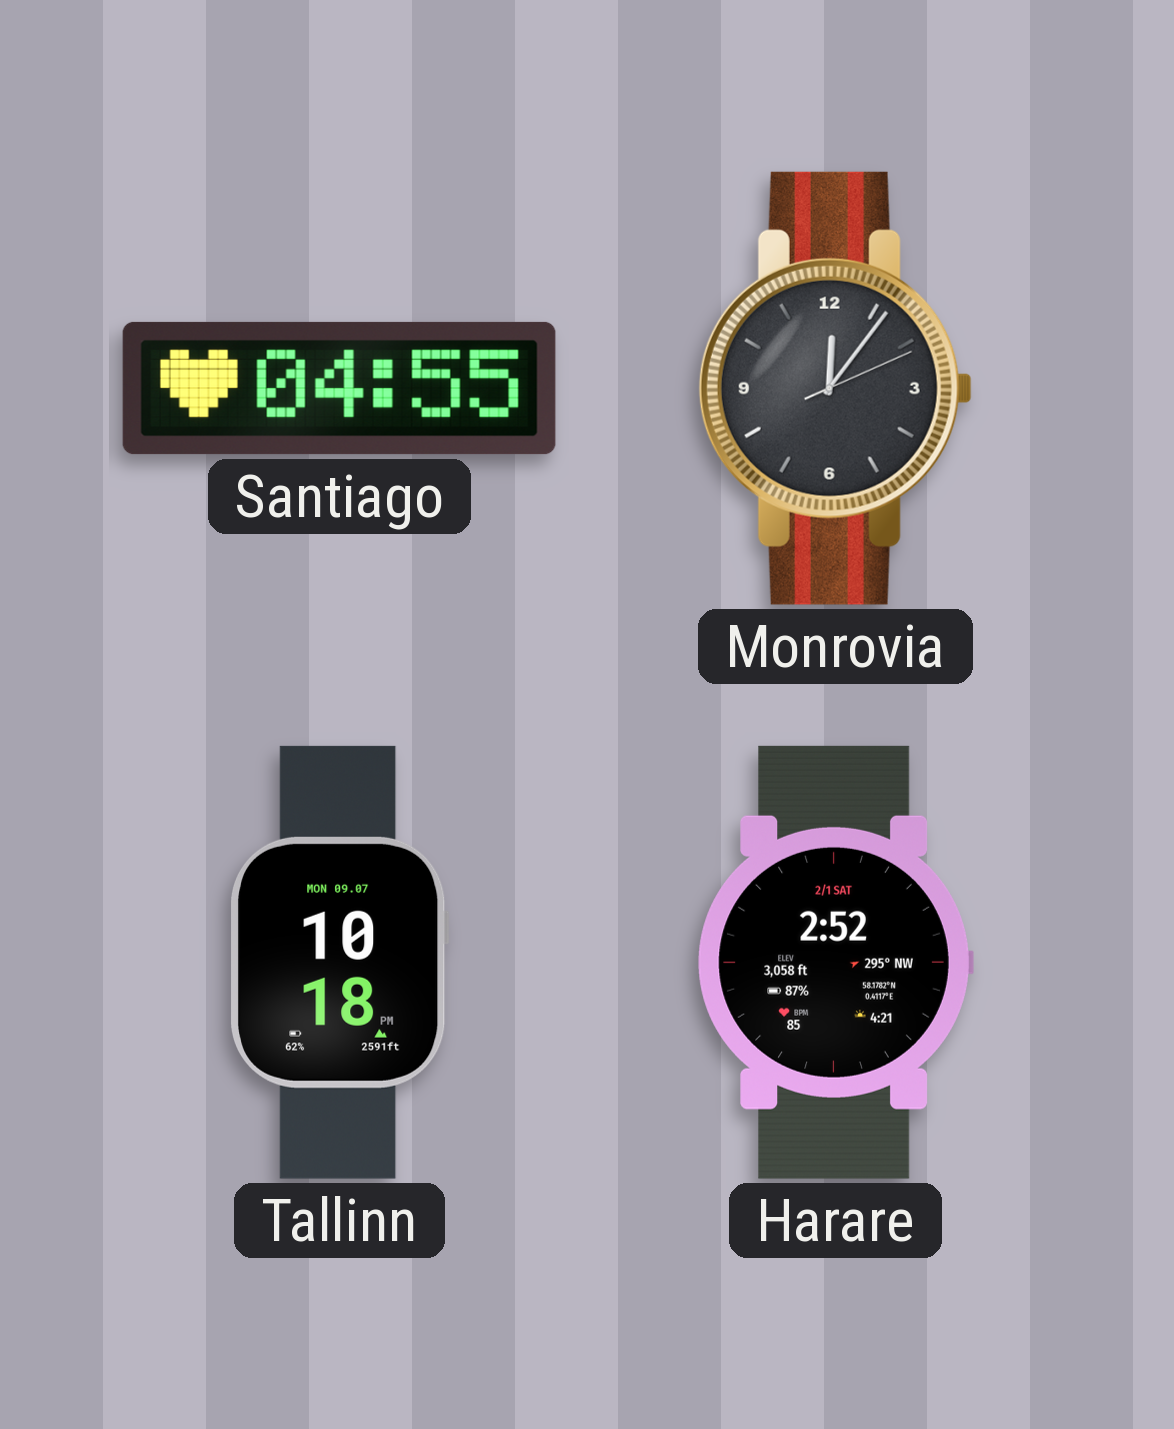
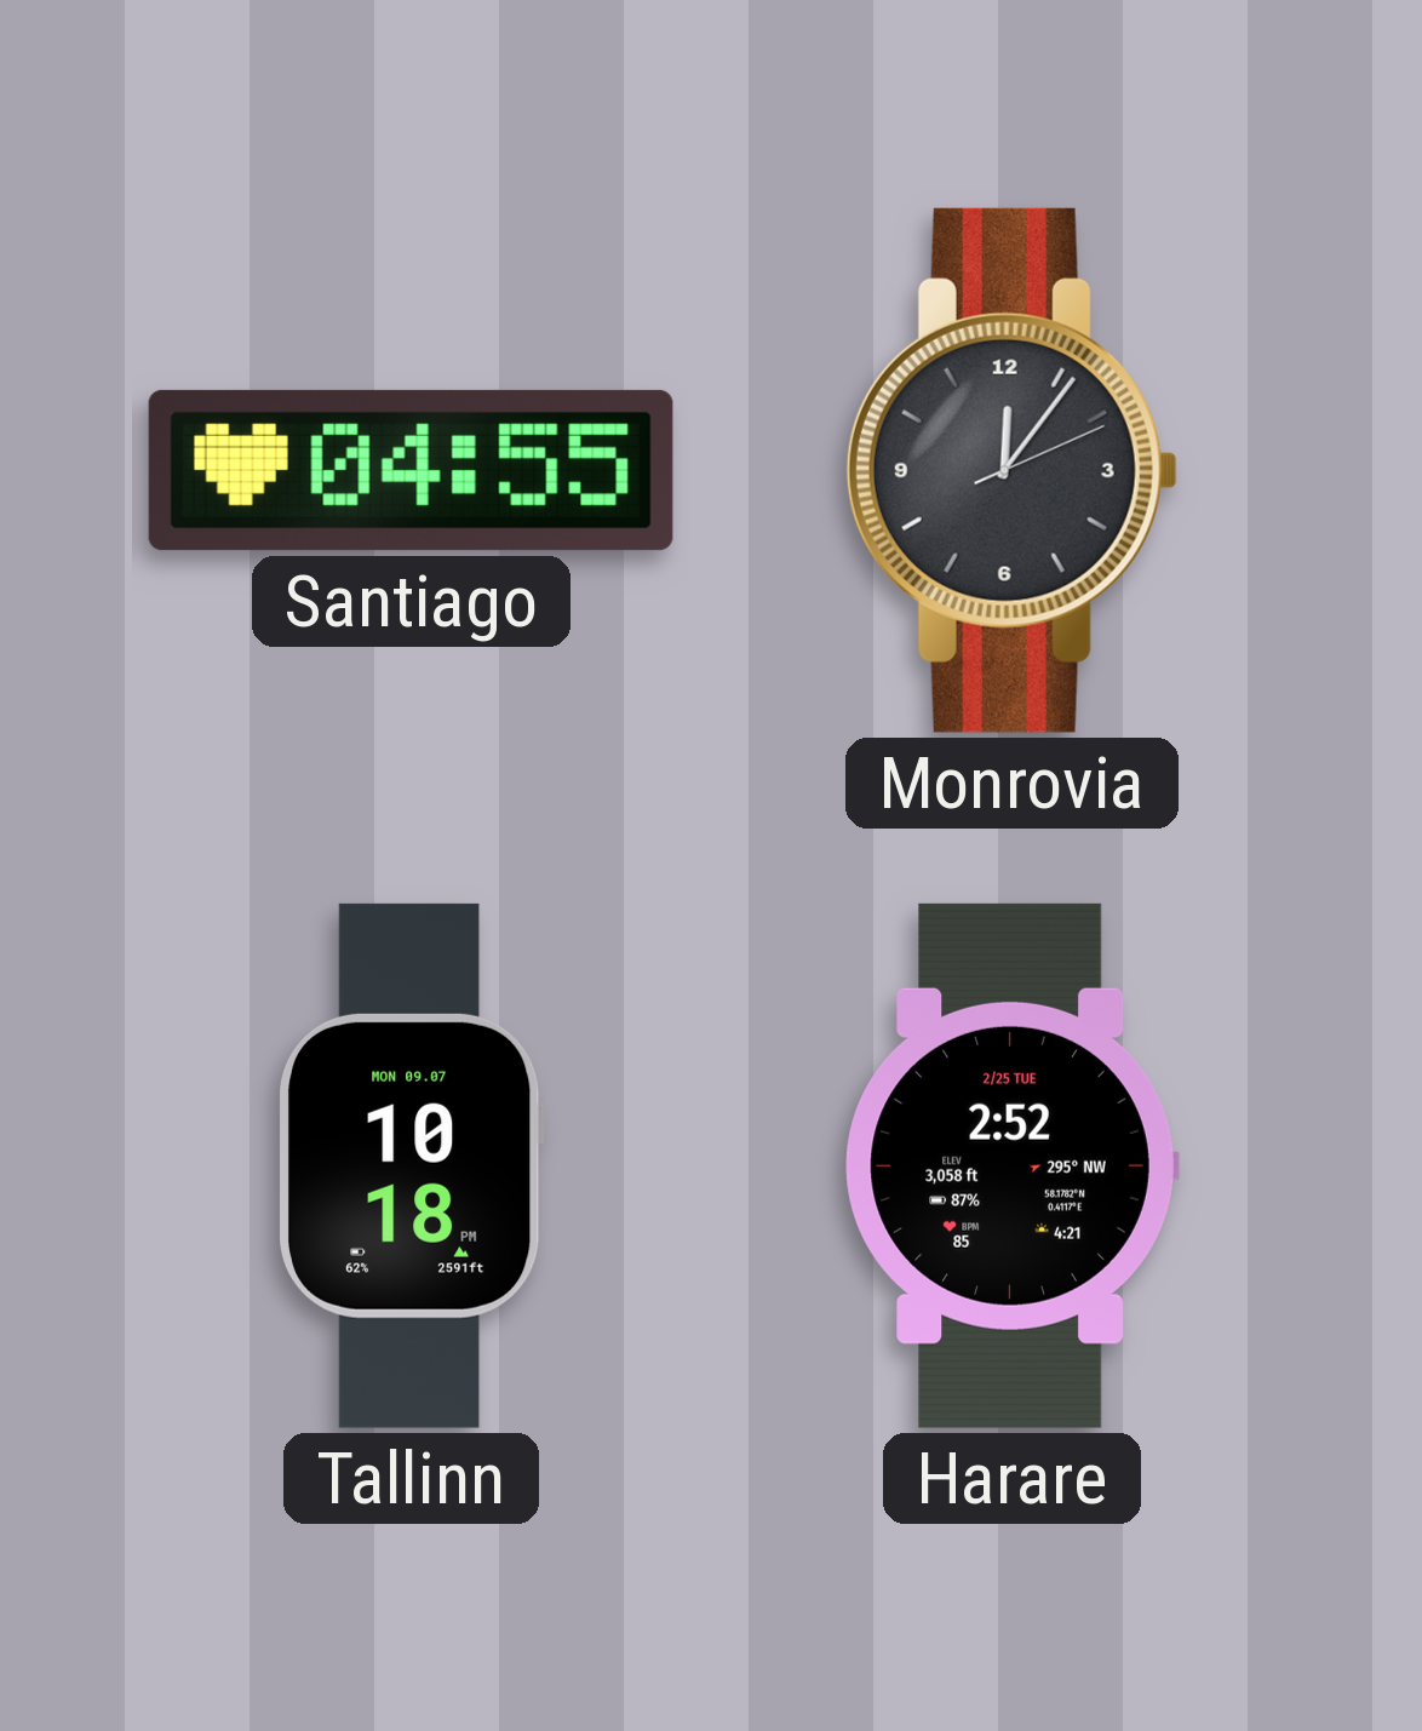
Harare date: 2/1 SAT -> 2/25 TUE (1011, 1165)
